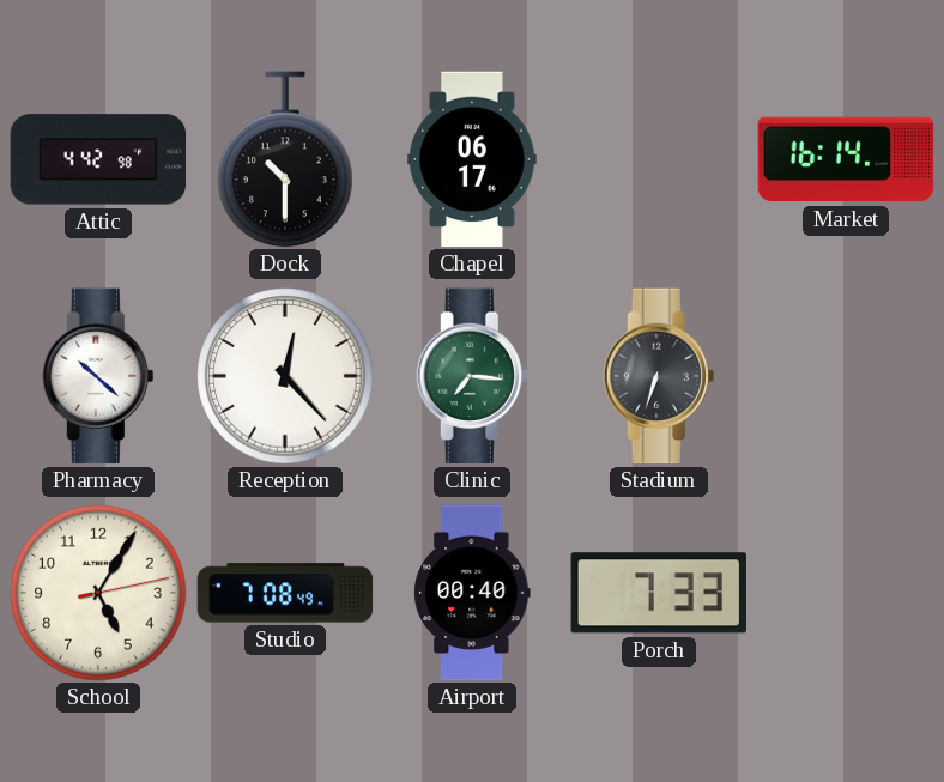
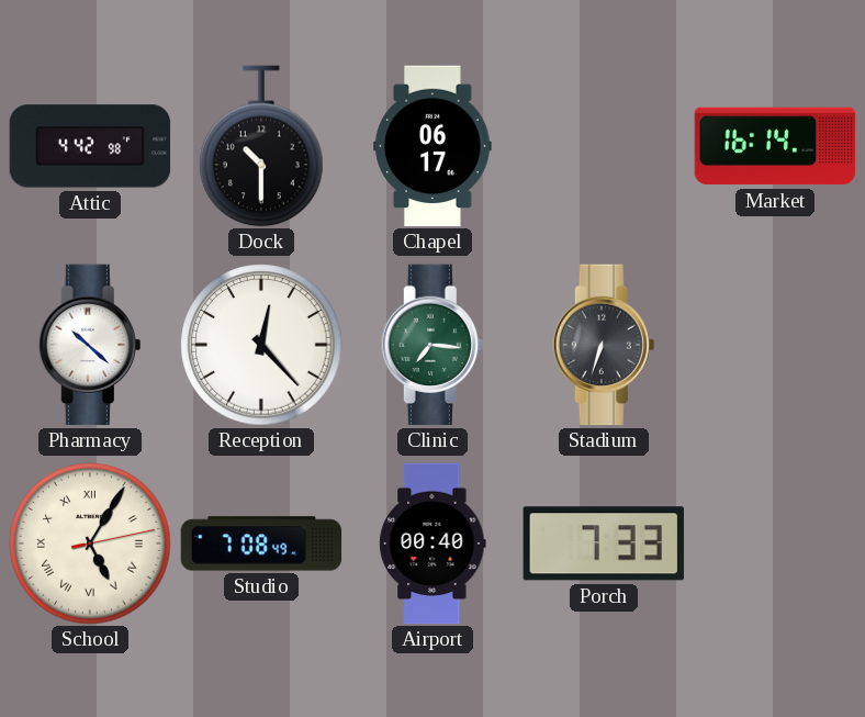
School numerals: Arabic -> Roman (90, 544)
